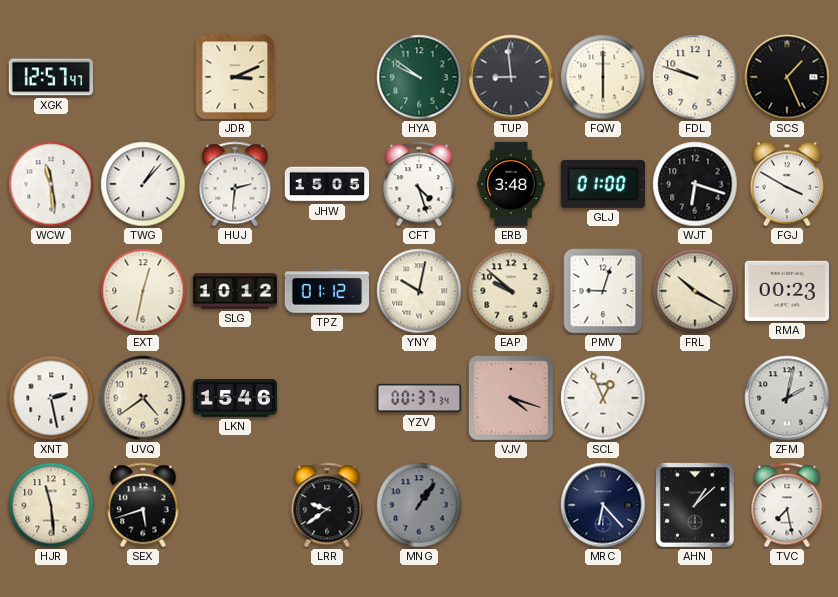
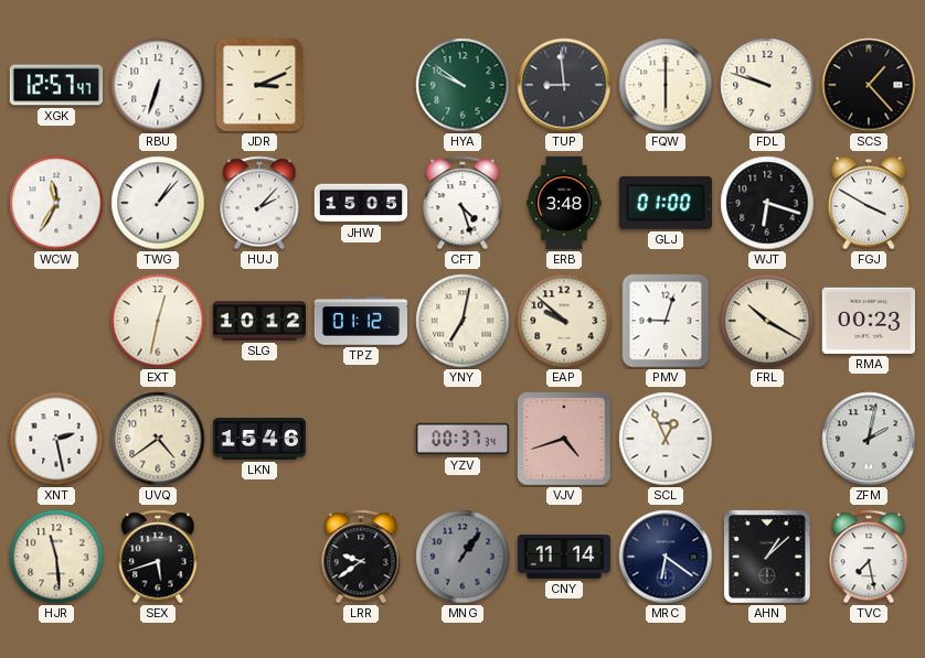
RBU: none -> 6:33 (158, 85)
SCS: 1:26 -> 1:23 (869, 85)
WCW: 11:29 -> 11:35 (56, 203)
HUJ: 2:31 -> 2:07 (259, 203)
YNY: 10:02 -> 7:02 (462, 321)
VJV: 4:18 -> 4:42 (565, 440)
CNY: none -> 11:14 (564, 557)
MRC: 6:23 -> 6:21 (666, 557)
